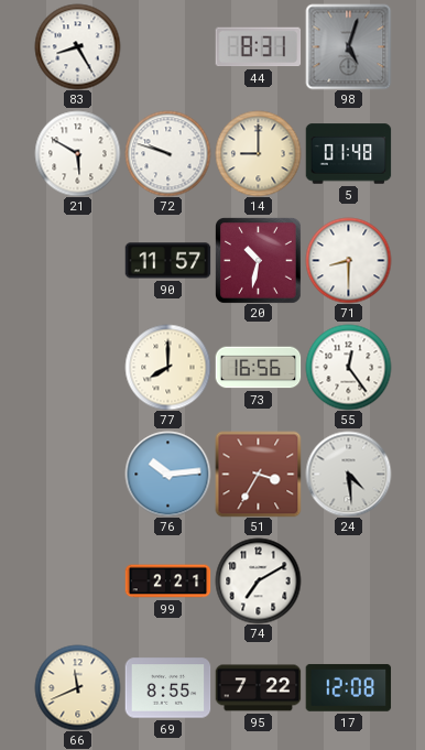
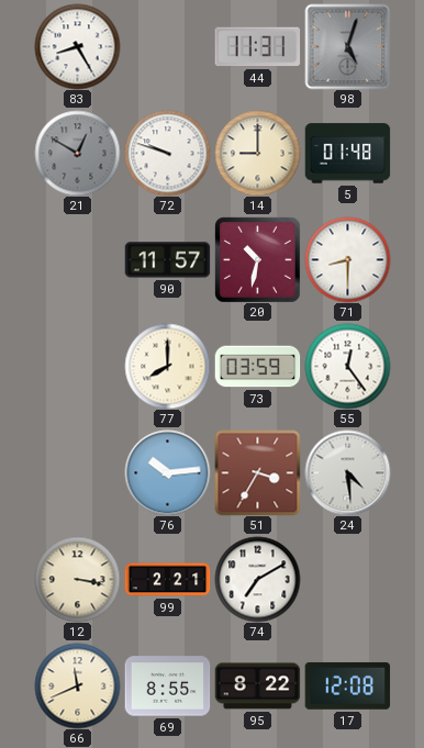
44: 8:31 -> 11:31 (257, 47)
21: 5:50 -> 12:50 (77, 153)
21 dial: white -> grey (77, 153)
73: 16:56 -> 03:59 (257, 367)
12: none -> 3:17 (77, 579)
95: 7:22 -> 8:22 (257, 686)
